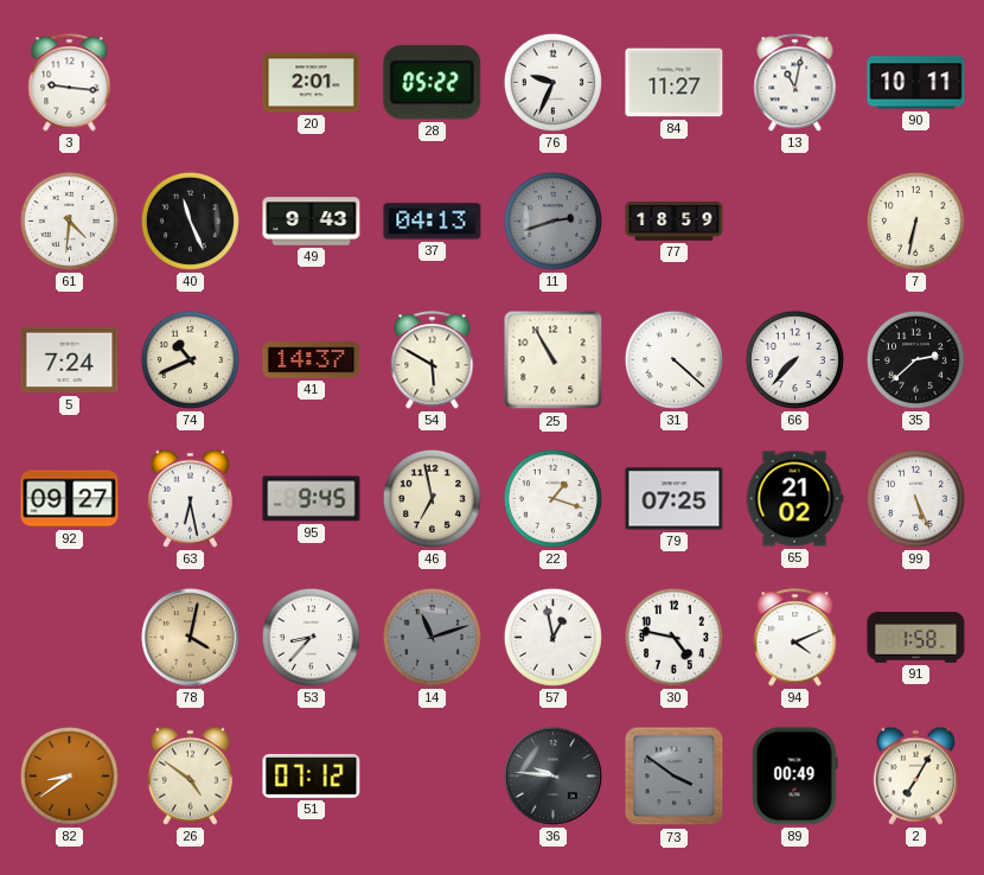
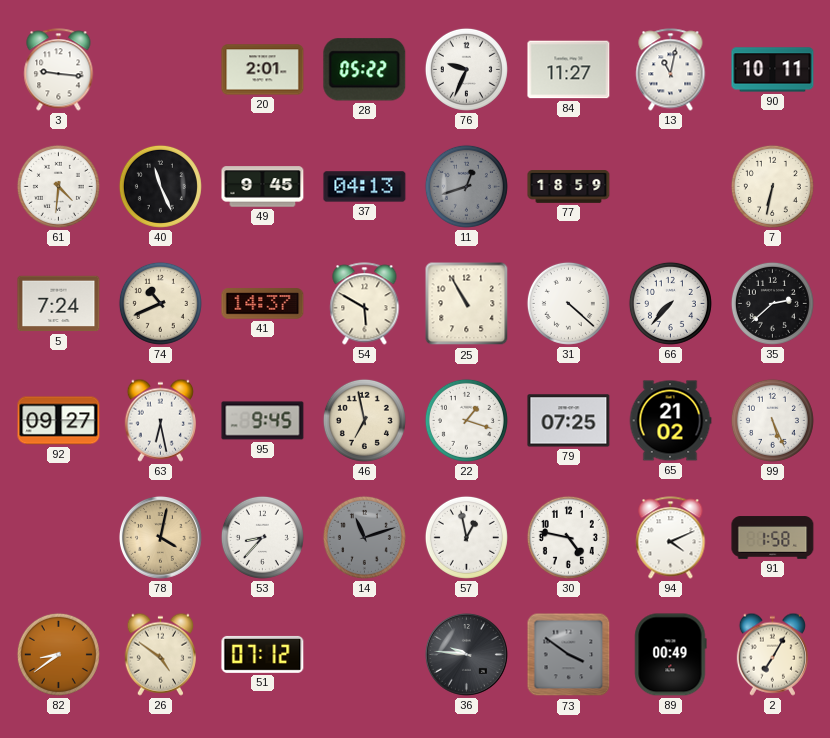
49: 9:43 -> 9:45 (263, 187)
11: 2:42 -> 12:42 (466, 186)
